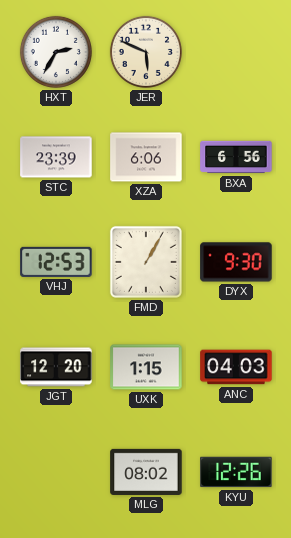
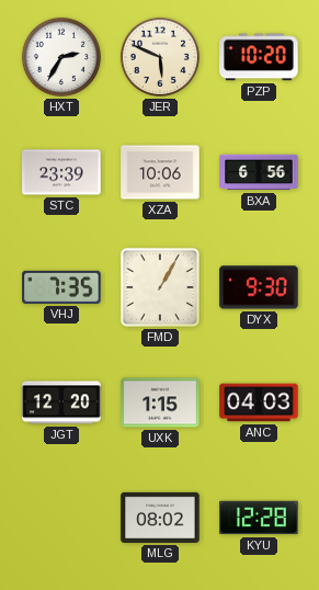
PZP: none -> 10:20 (259, 57)
XZA: 6:06 -> 10:06 (160, 172)
VHJ: 12:53 -> 7:35 (61, 287)
KYU: 12:26 -> 12:28 (259, 518)
